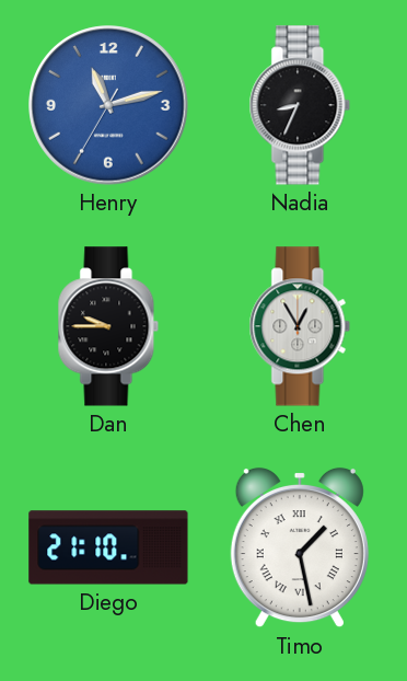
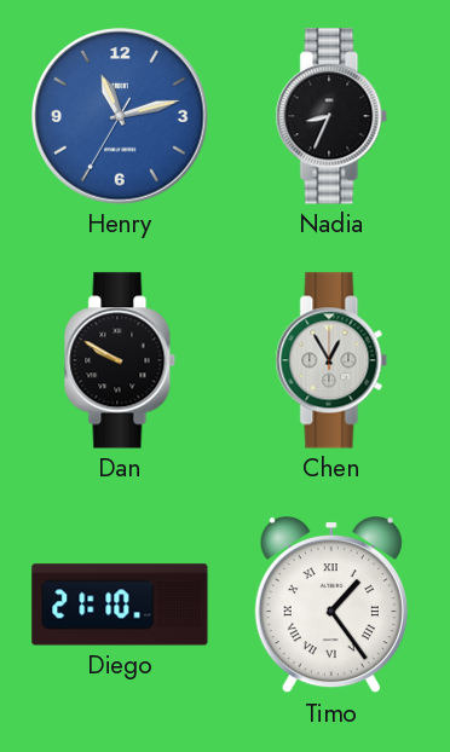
Dan: 9:45 -> 9:50 (120, 360)
Timo: 1:28 -> 1:24 (331, 605)
